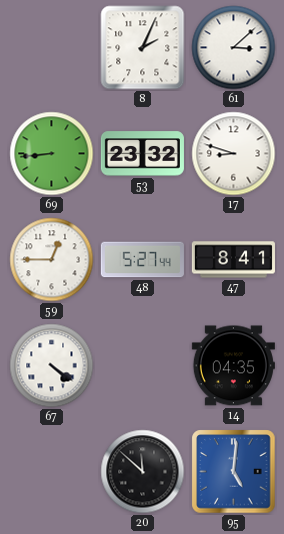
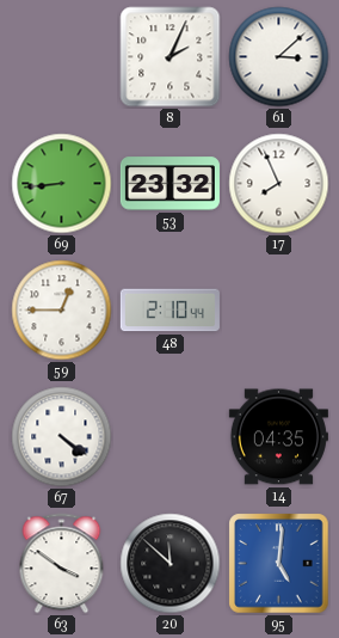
17: 8:48 -> 7:56 (279, 184)
48: 5:27 -> 2:10 (169, 311)
47: 8:41 -> none (233, 260)
63: none -> 3:51 (62, 564)
